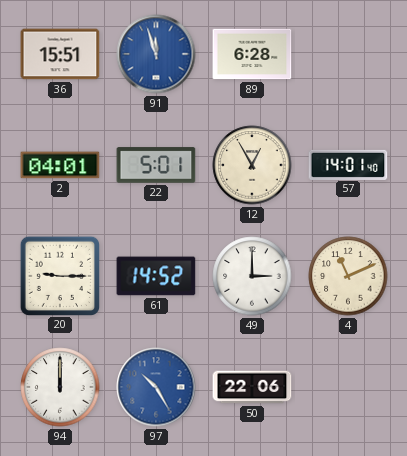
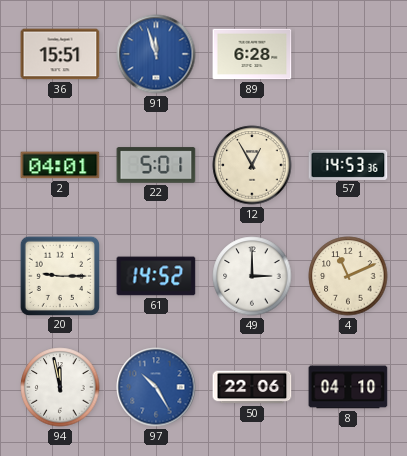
57: 14:01 -> 14:53 (348, 164)
94: 12:00 -> 11:58 (60, 387)
8: none -> 04:10 (348, 387)
